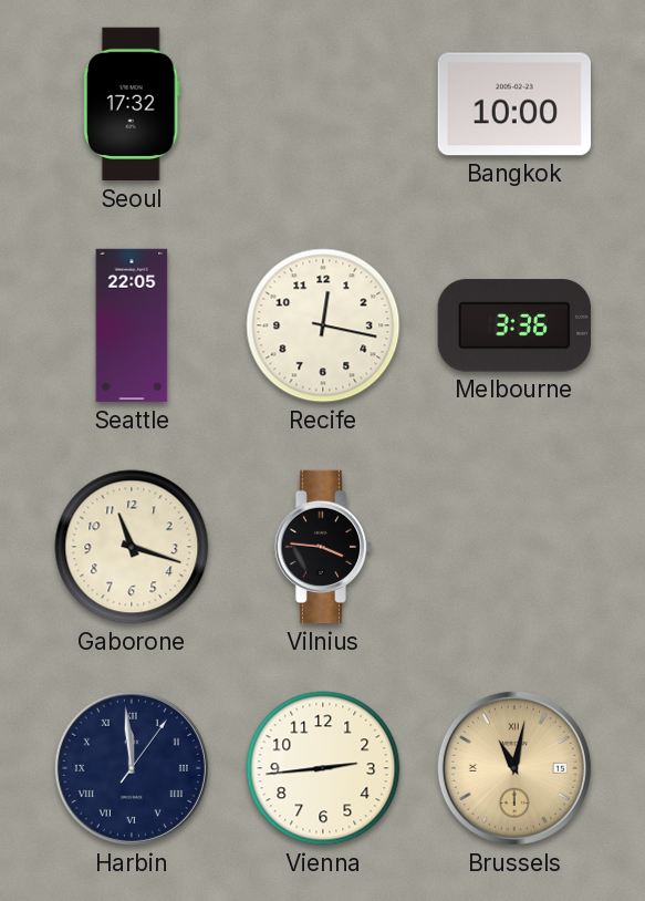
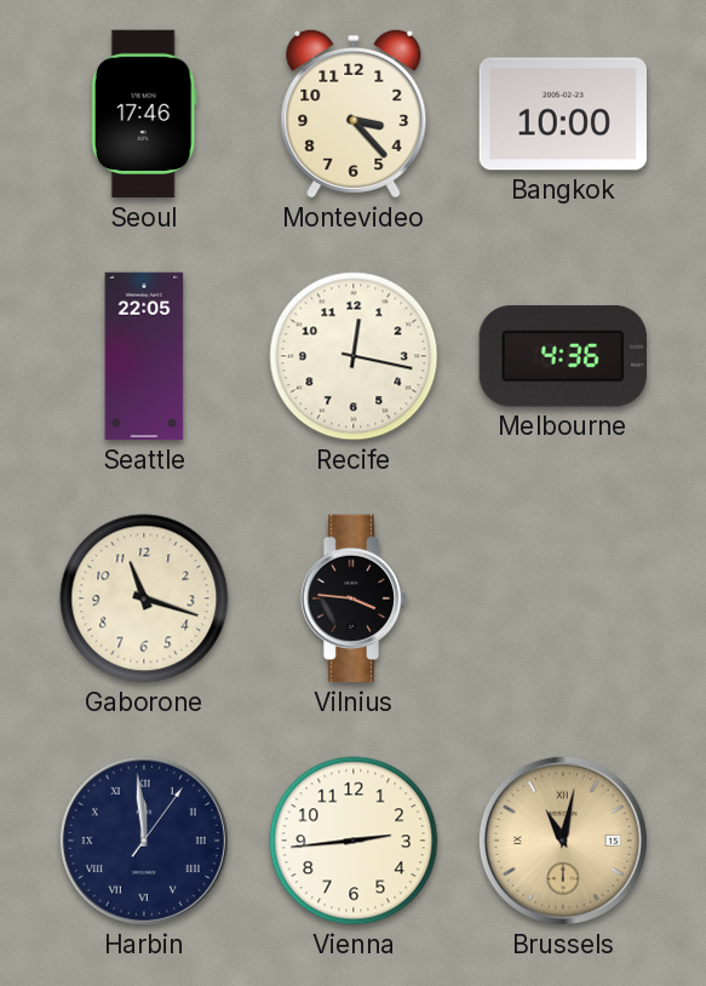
Seoul: 17:32 -> 17:46 (144, 114)
Montevideo: none -> 3:23 (354, 114)
Melbourne: 3:36 -> 4:36 (563, 356)
